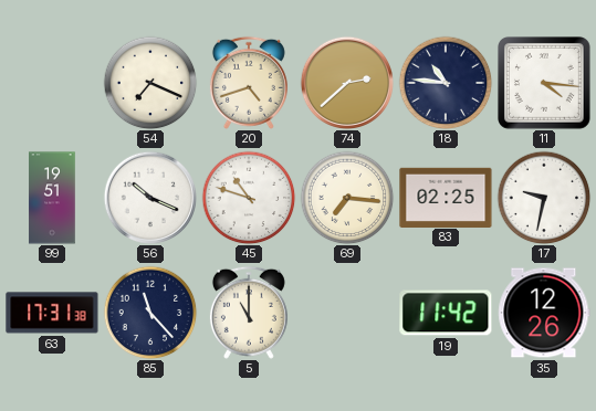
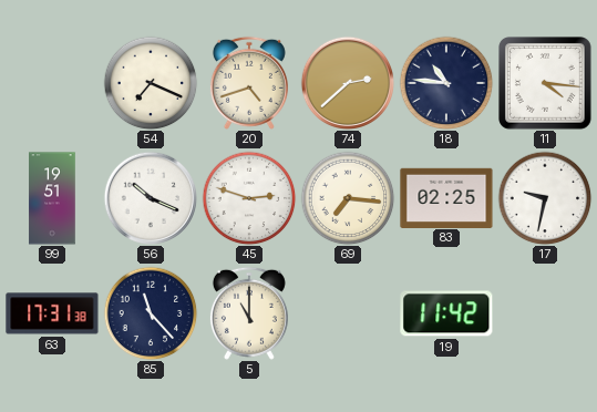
45: 10:48 -> 2:48 (249, 198)
35: 12:26 -> none (544, 313)
